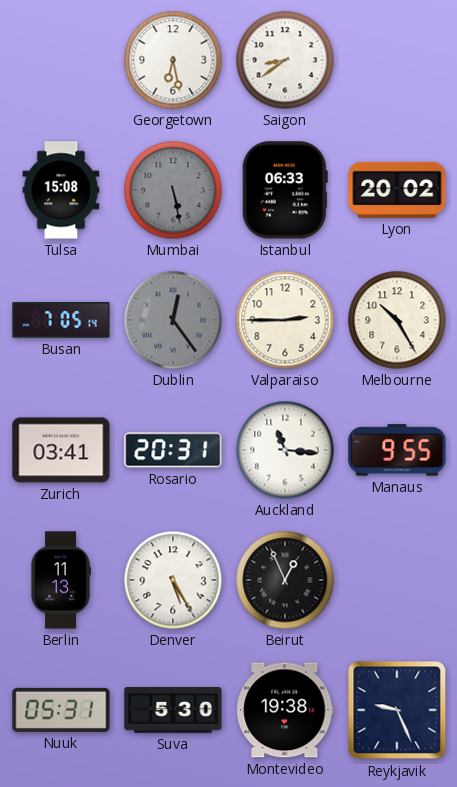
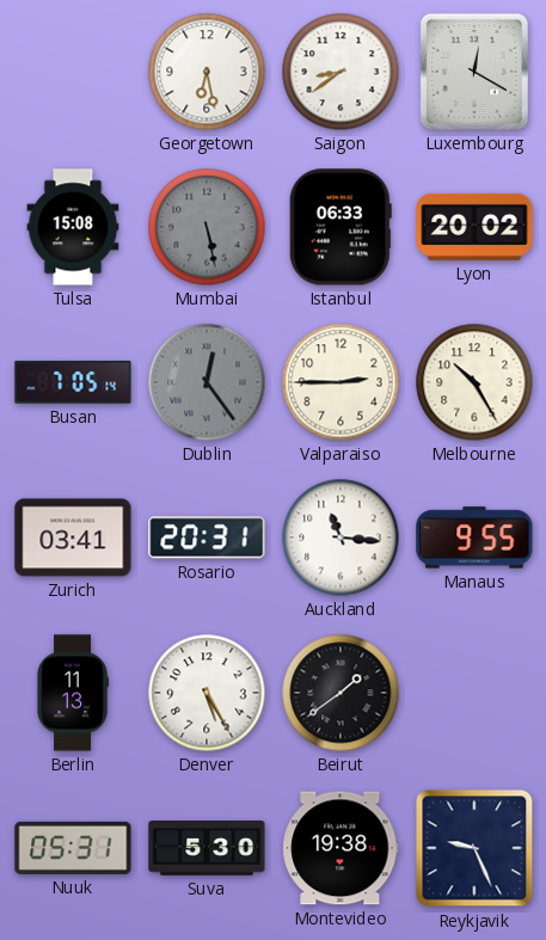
Luxembourg: none -> 12:20 (474, 72)
Beirut: 12:56 -> 1:39 (341, 693)
